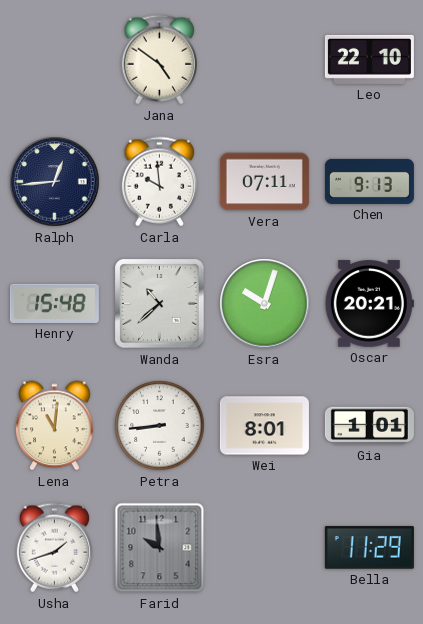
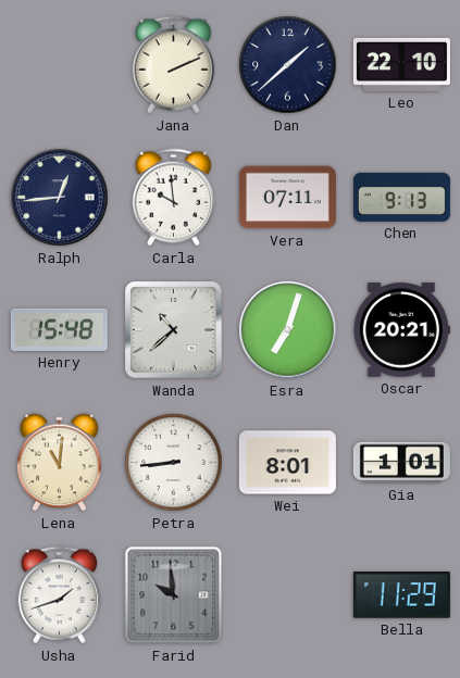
Jana: 4:51 -> 2:11 (173, 65)
Dan: none -> 1:38 (288, 65)
Esra: 10:03 -> 7:03 (288, 330)
